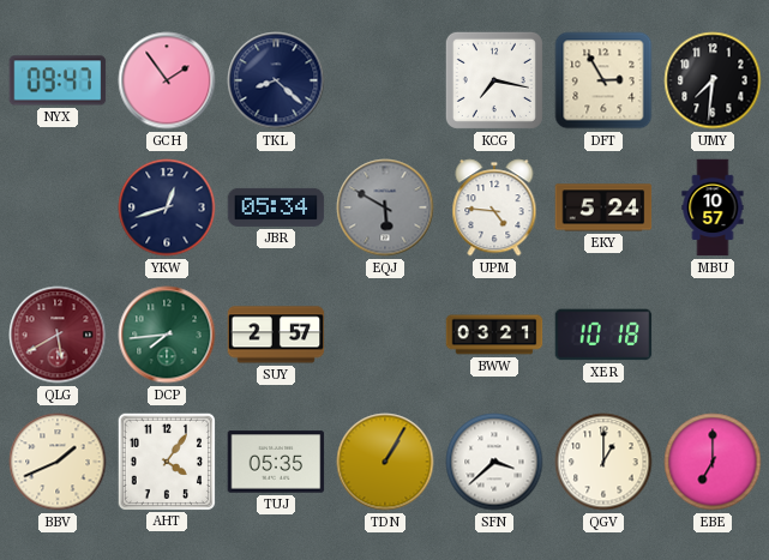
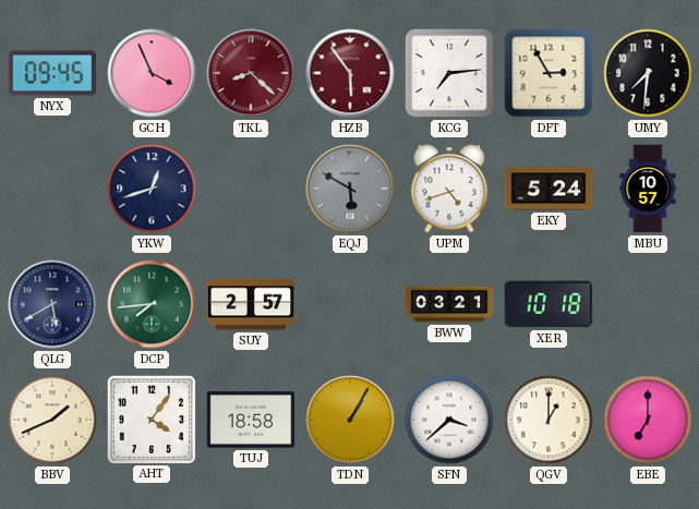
NYX: 09:47 -> 09:45 (52, 73)
GCH: 1:54 -> 3:56 (152, 73)
TKL dial: navy -> burgundy (251, 73)
HZB: none -> 5:54 (350, 73)
KCG: 7:17 -> 7:14 (449, 73)
JBR: 05:34 -> none (276, 207)
UPM: 4:46 -> 4:42 (449, 189)
QLG dial: burgundy -> navy (52, 304)
TUJ: 05:35 -> 18:58 (251, 420)
